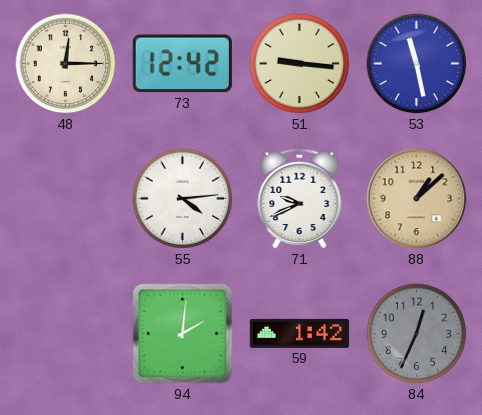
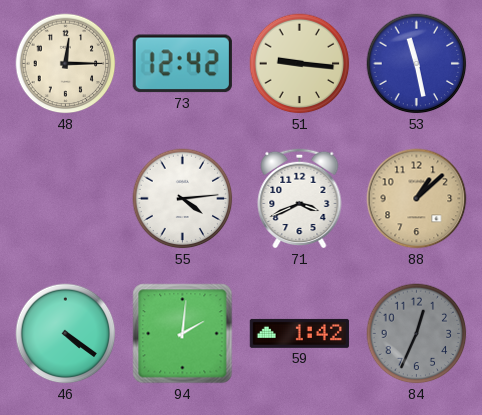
71: 9:41 -> 3:41 (300, 198)
46: none -> 4:21 (66, 334)
